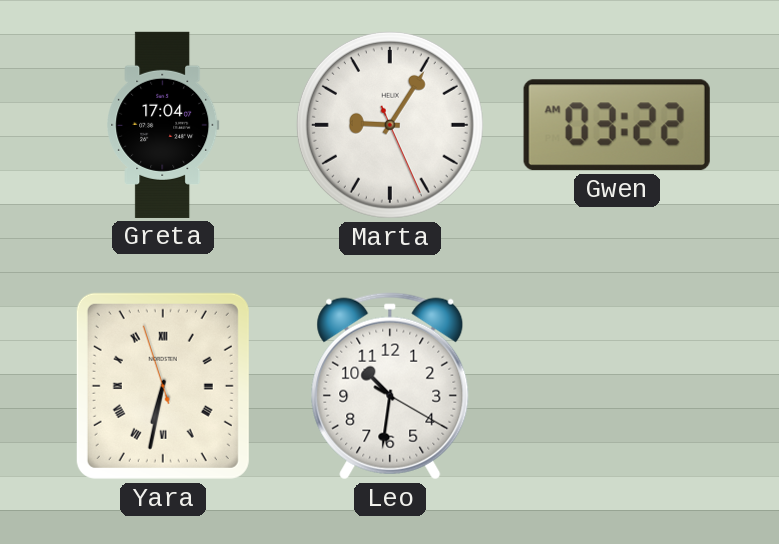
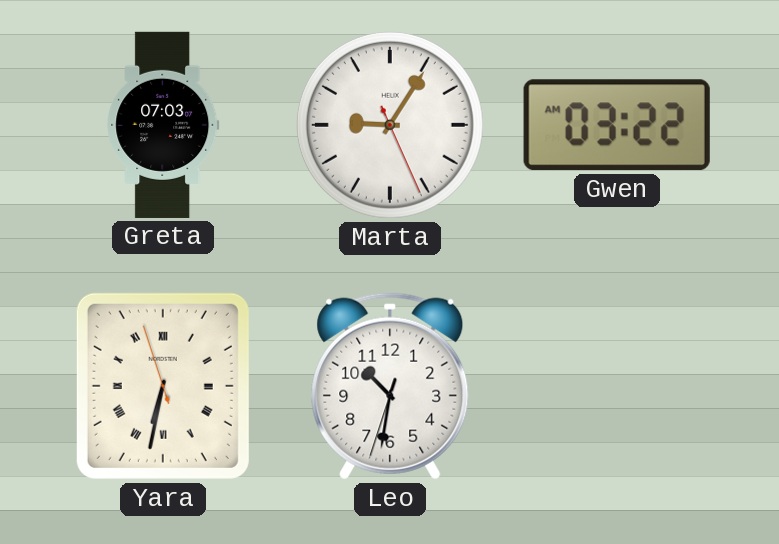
Greta: 17:04 -> 07:03 (163, 125)
Leo: 10:31:20 -> 10:31:33 (390, 386)
